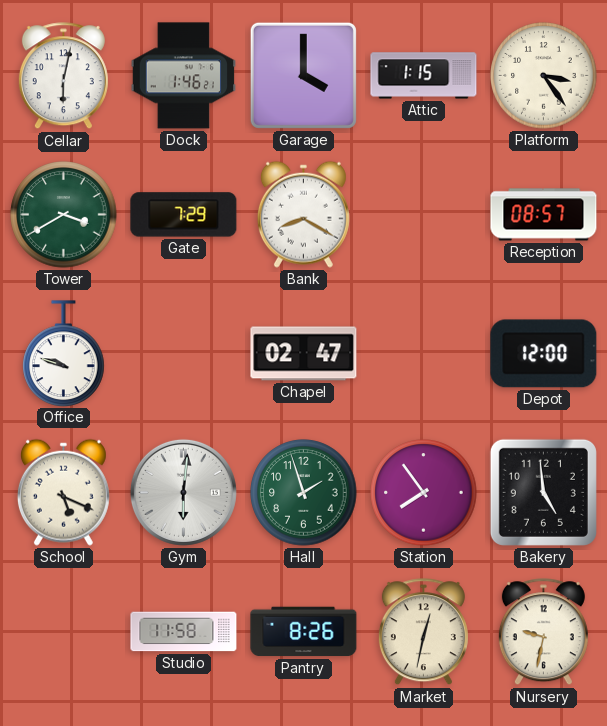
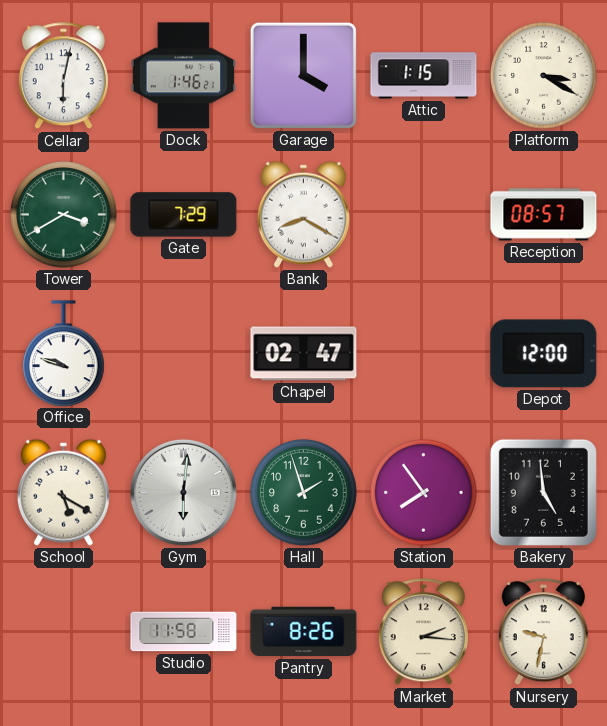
Platform: 3:24 -> 3:20 (544, 76)
School: 5:19 -> 5:20 (63, 492)
Market: 12:32 -> 2:16 (423, 632)
